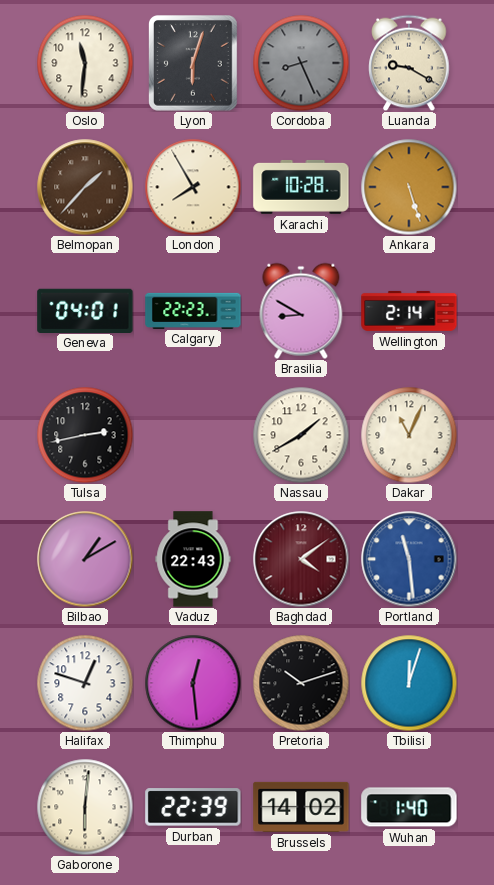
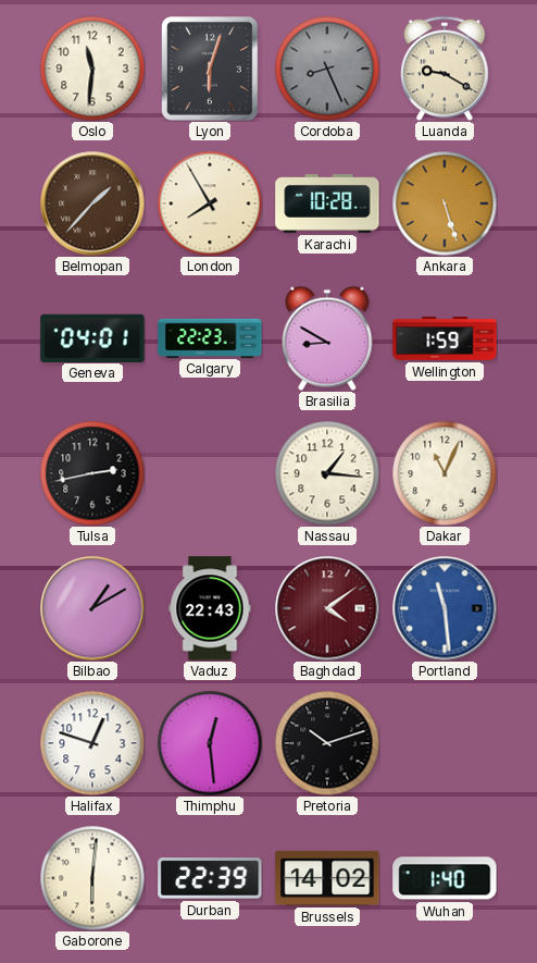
Wellington: 2:14 -> 1:59 (445, 338)
Nassau: 1:40 -> 1:16 (327, 473)
Tbilisi: 12:03 -> none (409, 683)
